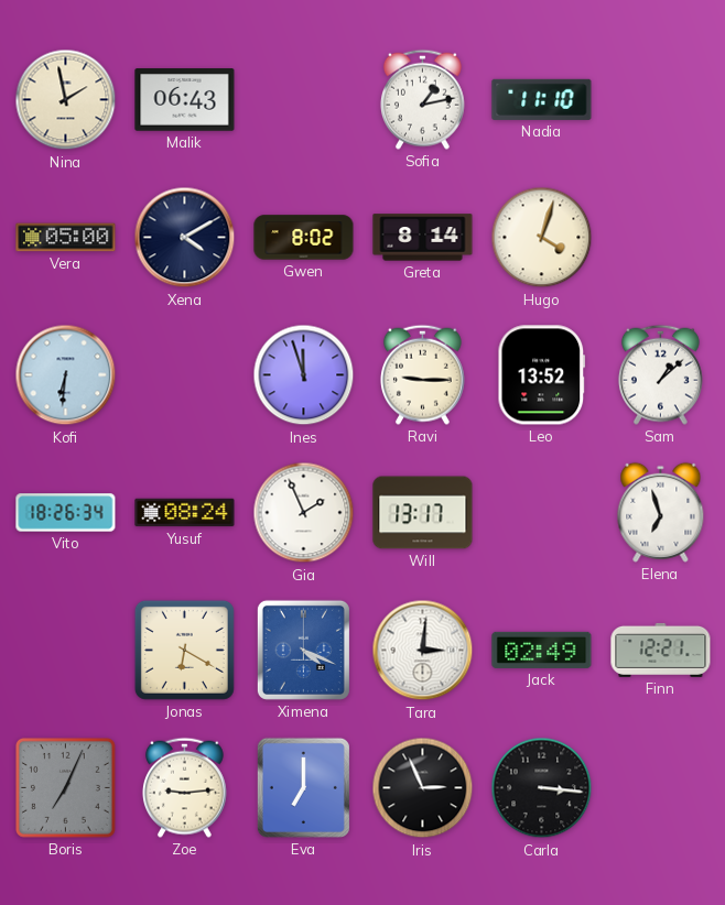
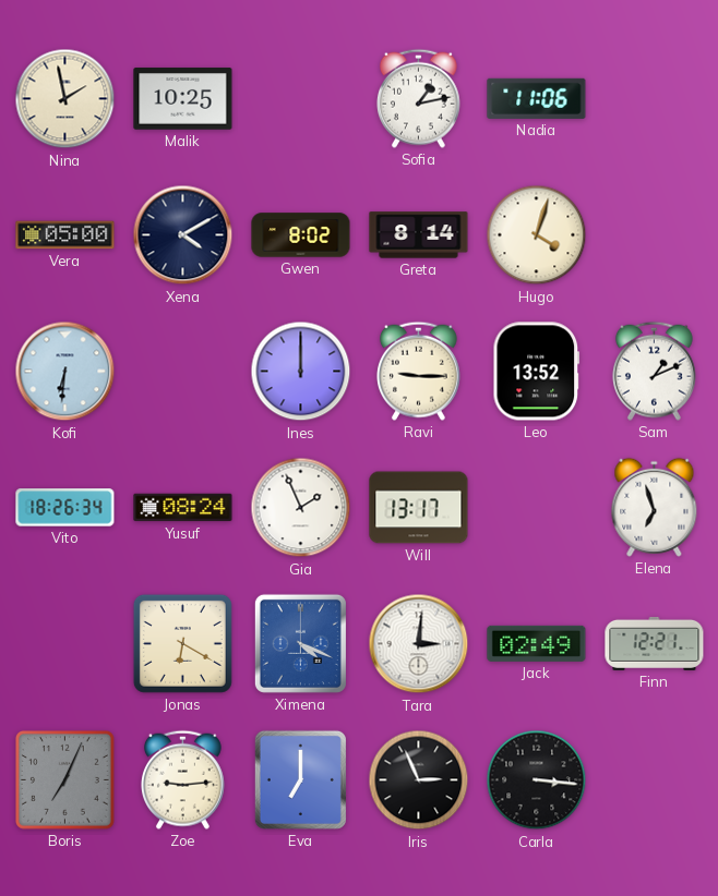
Malik: 06:43 -> 10:25 (183, 99)
Nadia: 11:10 -> 11:06 (537, 98)
Ines: 11:57 -> 12:00 (301, 372)
Sam: 1:08 -> 1:11 (654, 371)
